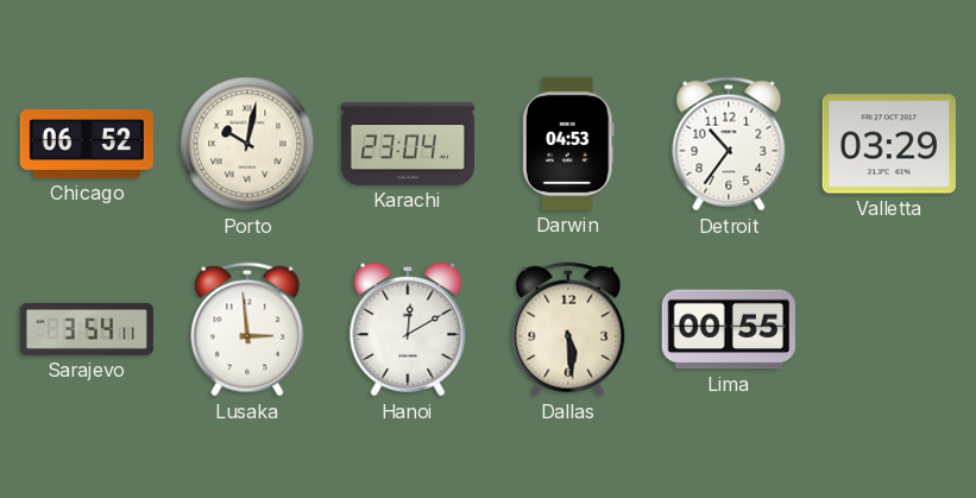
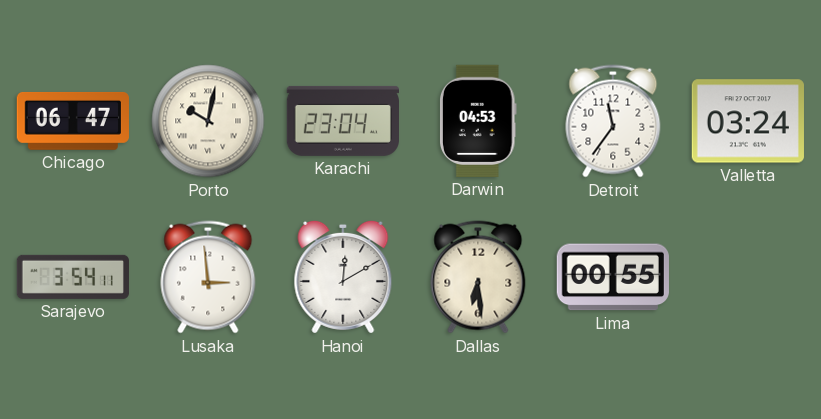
Chicago: 06:52 -> 06:47 (72, 121)
Detroit: 10:36 -> 11:36 (613, 121)
Valletta: 03:29 -> 03:24 (748, 121)
Dallas: 5:29 -> 6:29 (478, 277)
